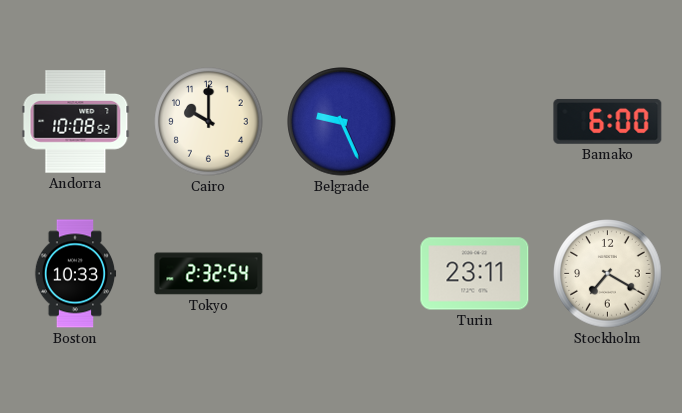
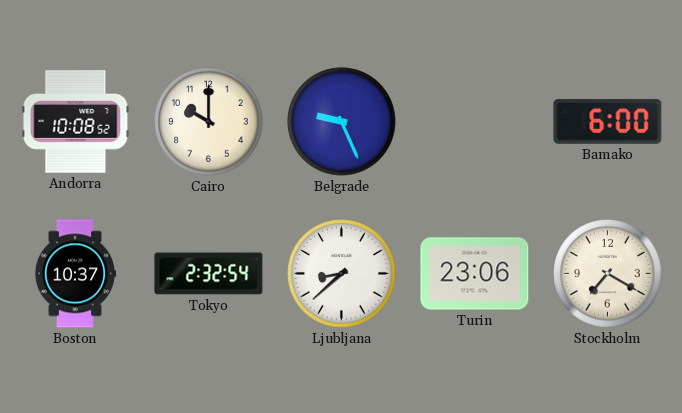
Boston: 10:33 -> 10:37 (75, 274)
Ljubljana: none -> 8:38 (342, 274)
Turin: 23:11 -> 23:06 (475, 274)
